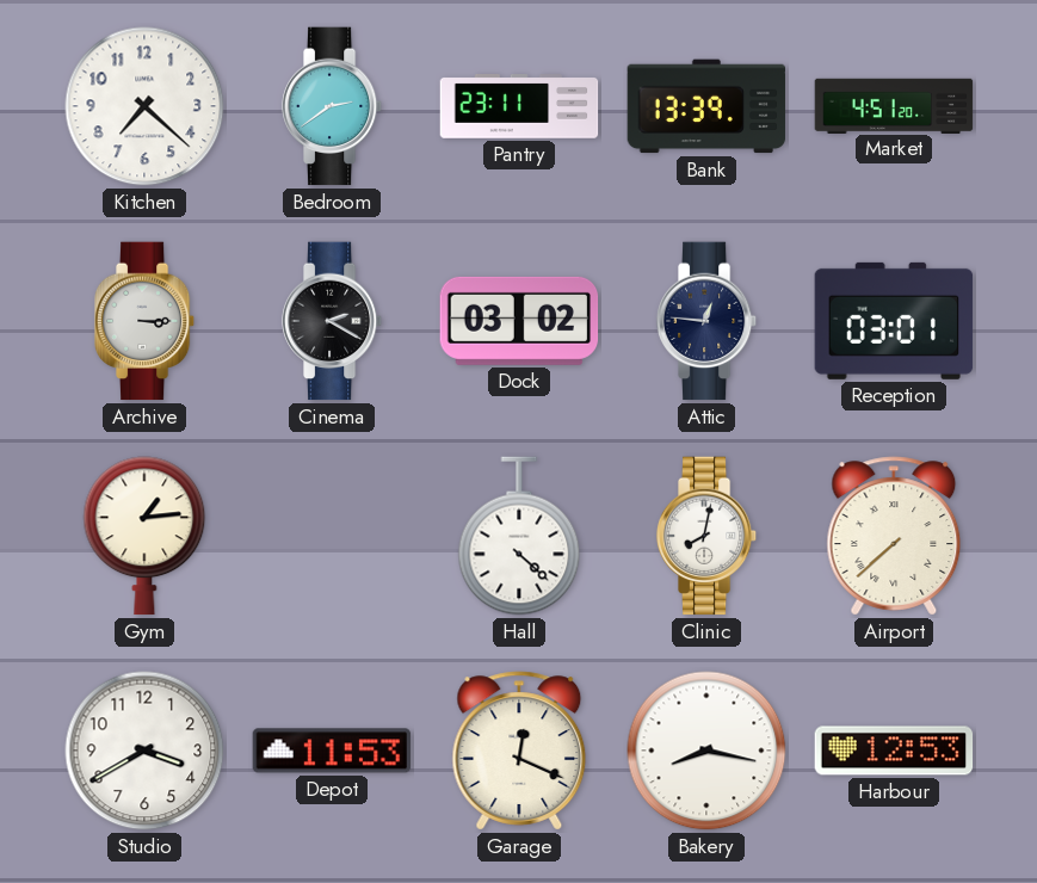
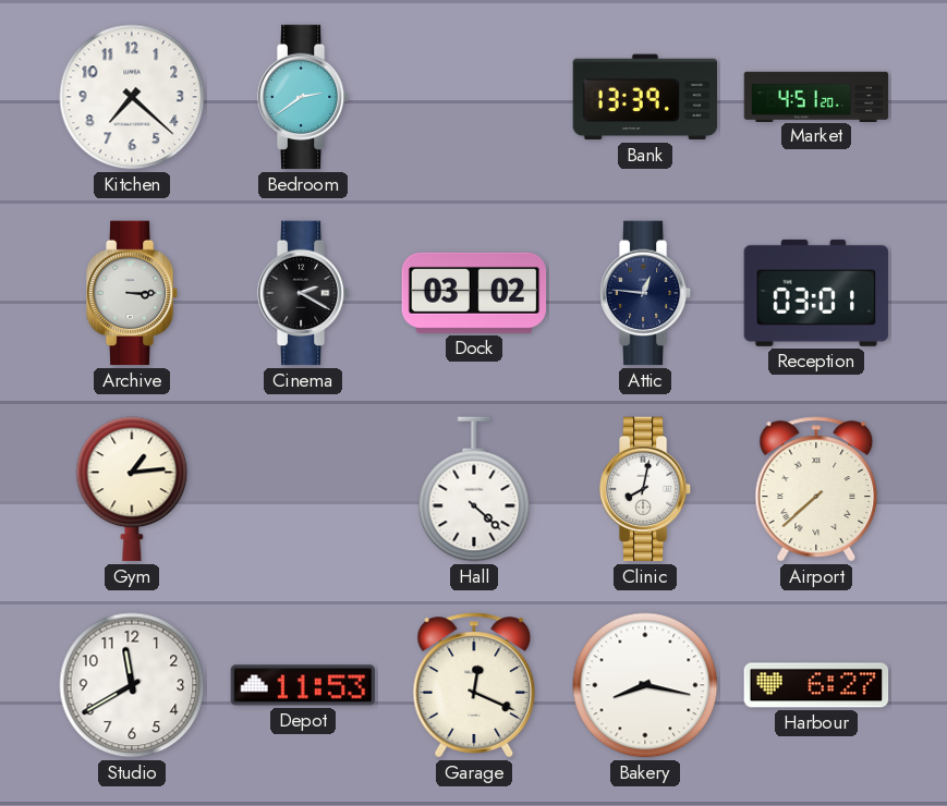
Pantry: 23:11 -> none (519, 107)
Studio: 3:40 -> 11:40 (132, 685)
Harbour: 12:53 -> 6:27 (816, 685)
